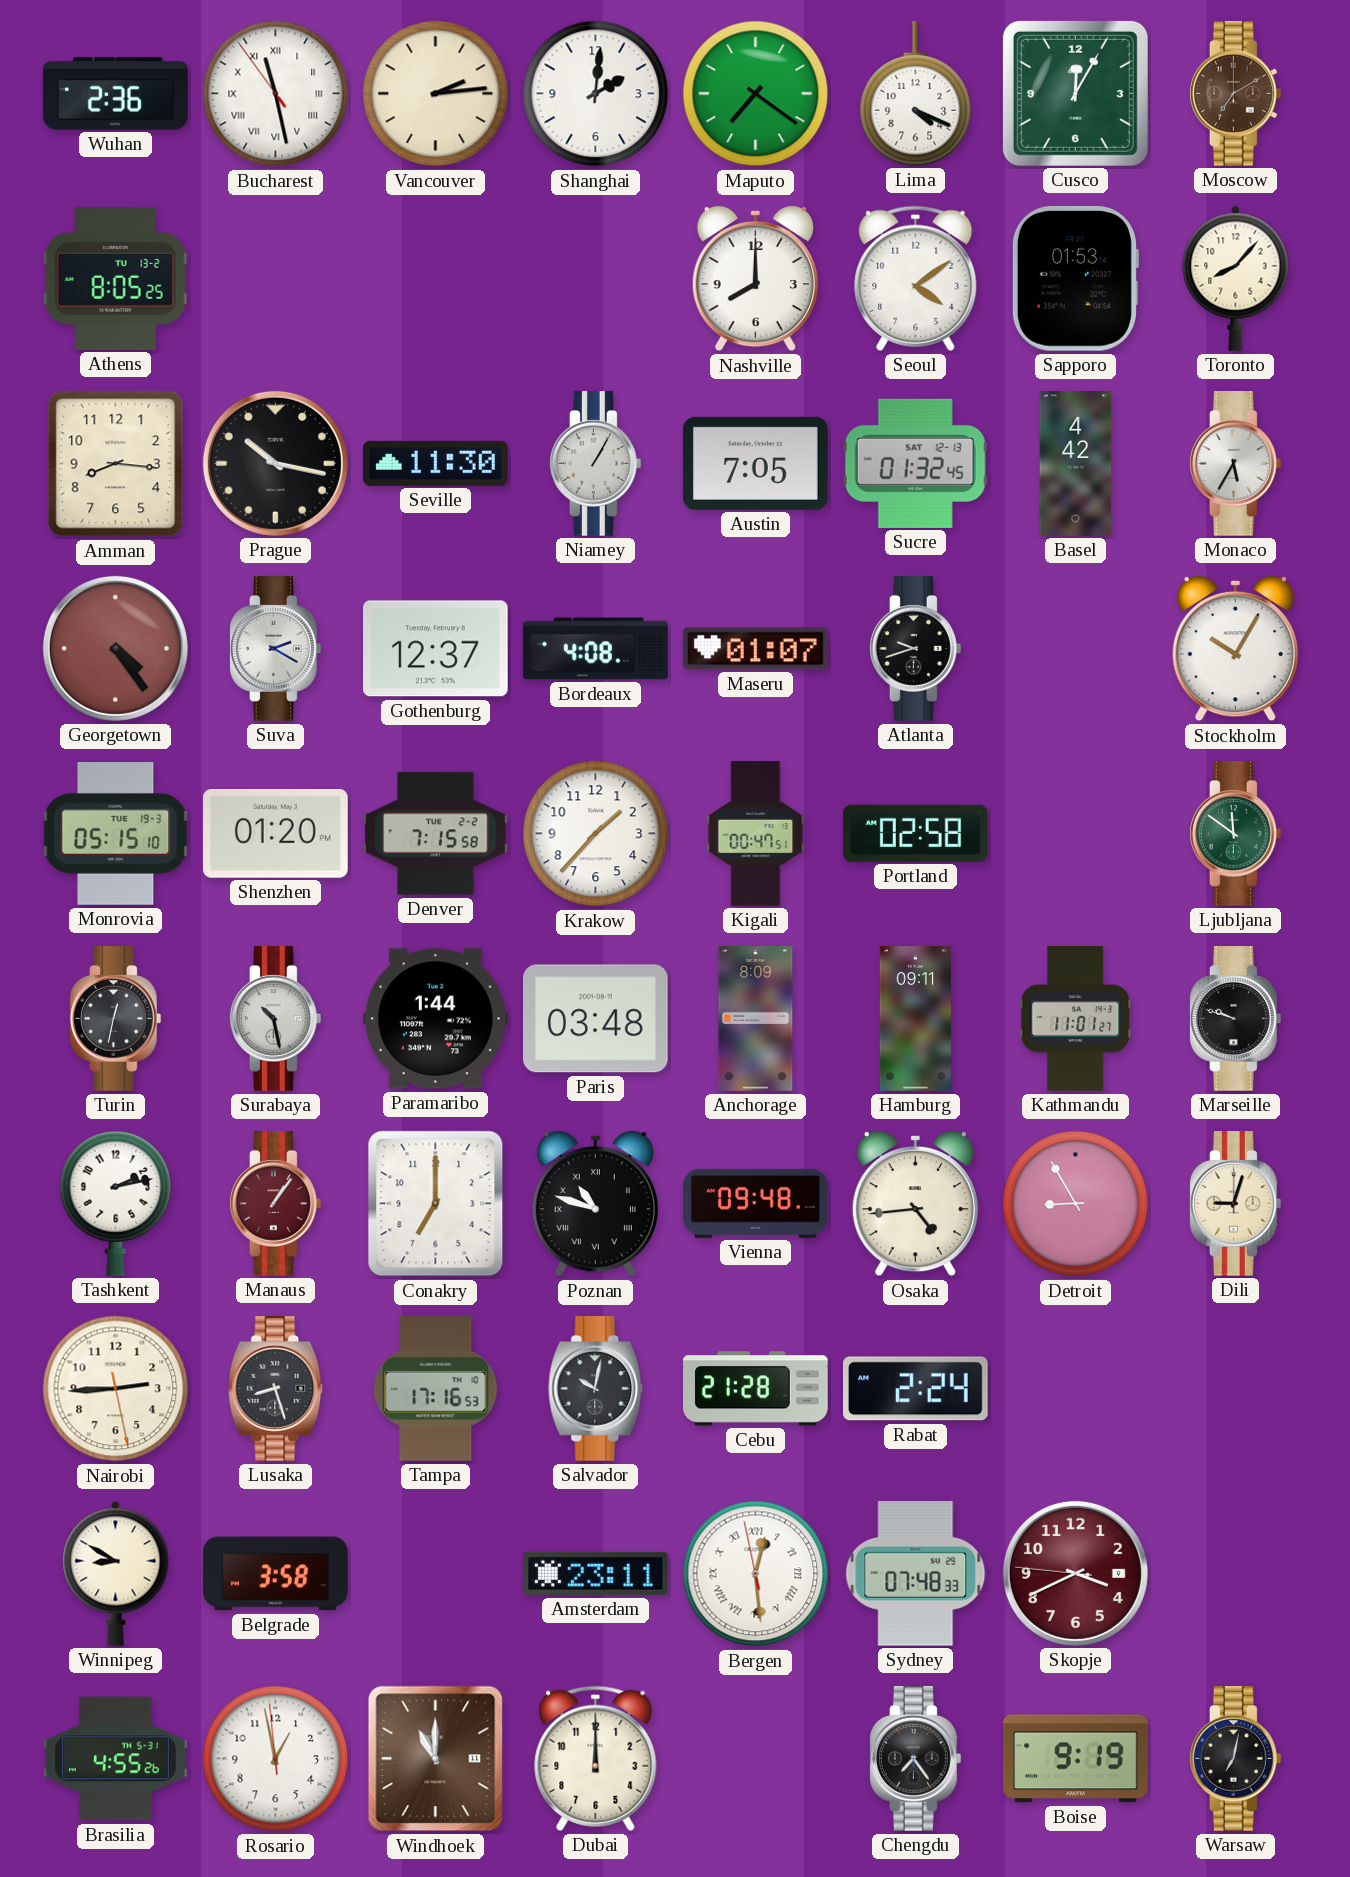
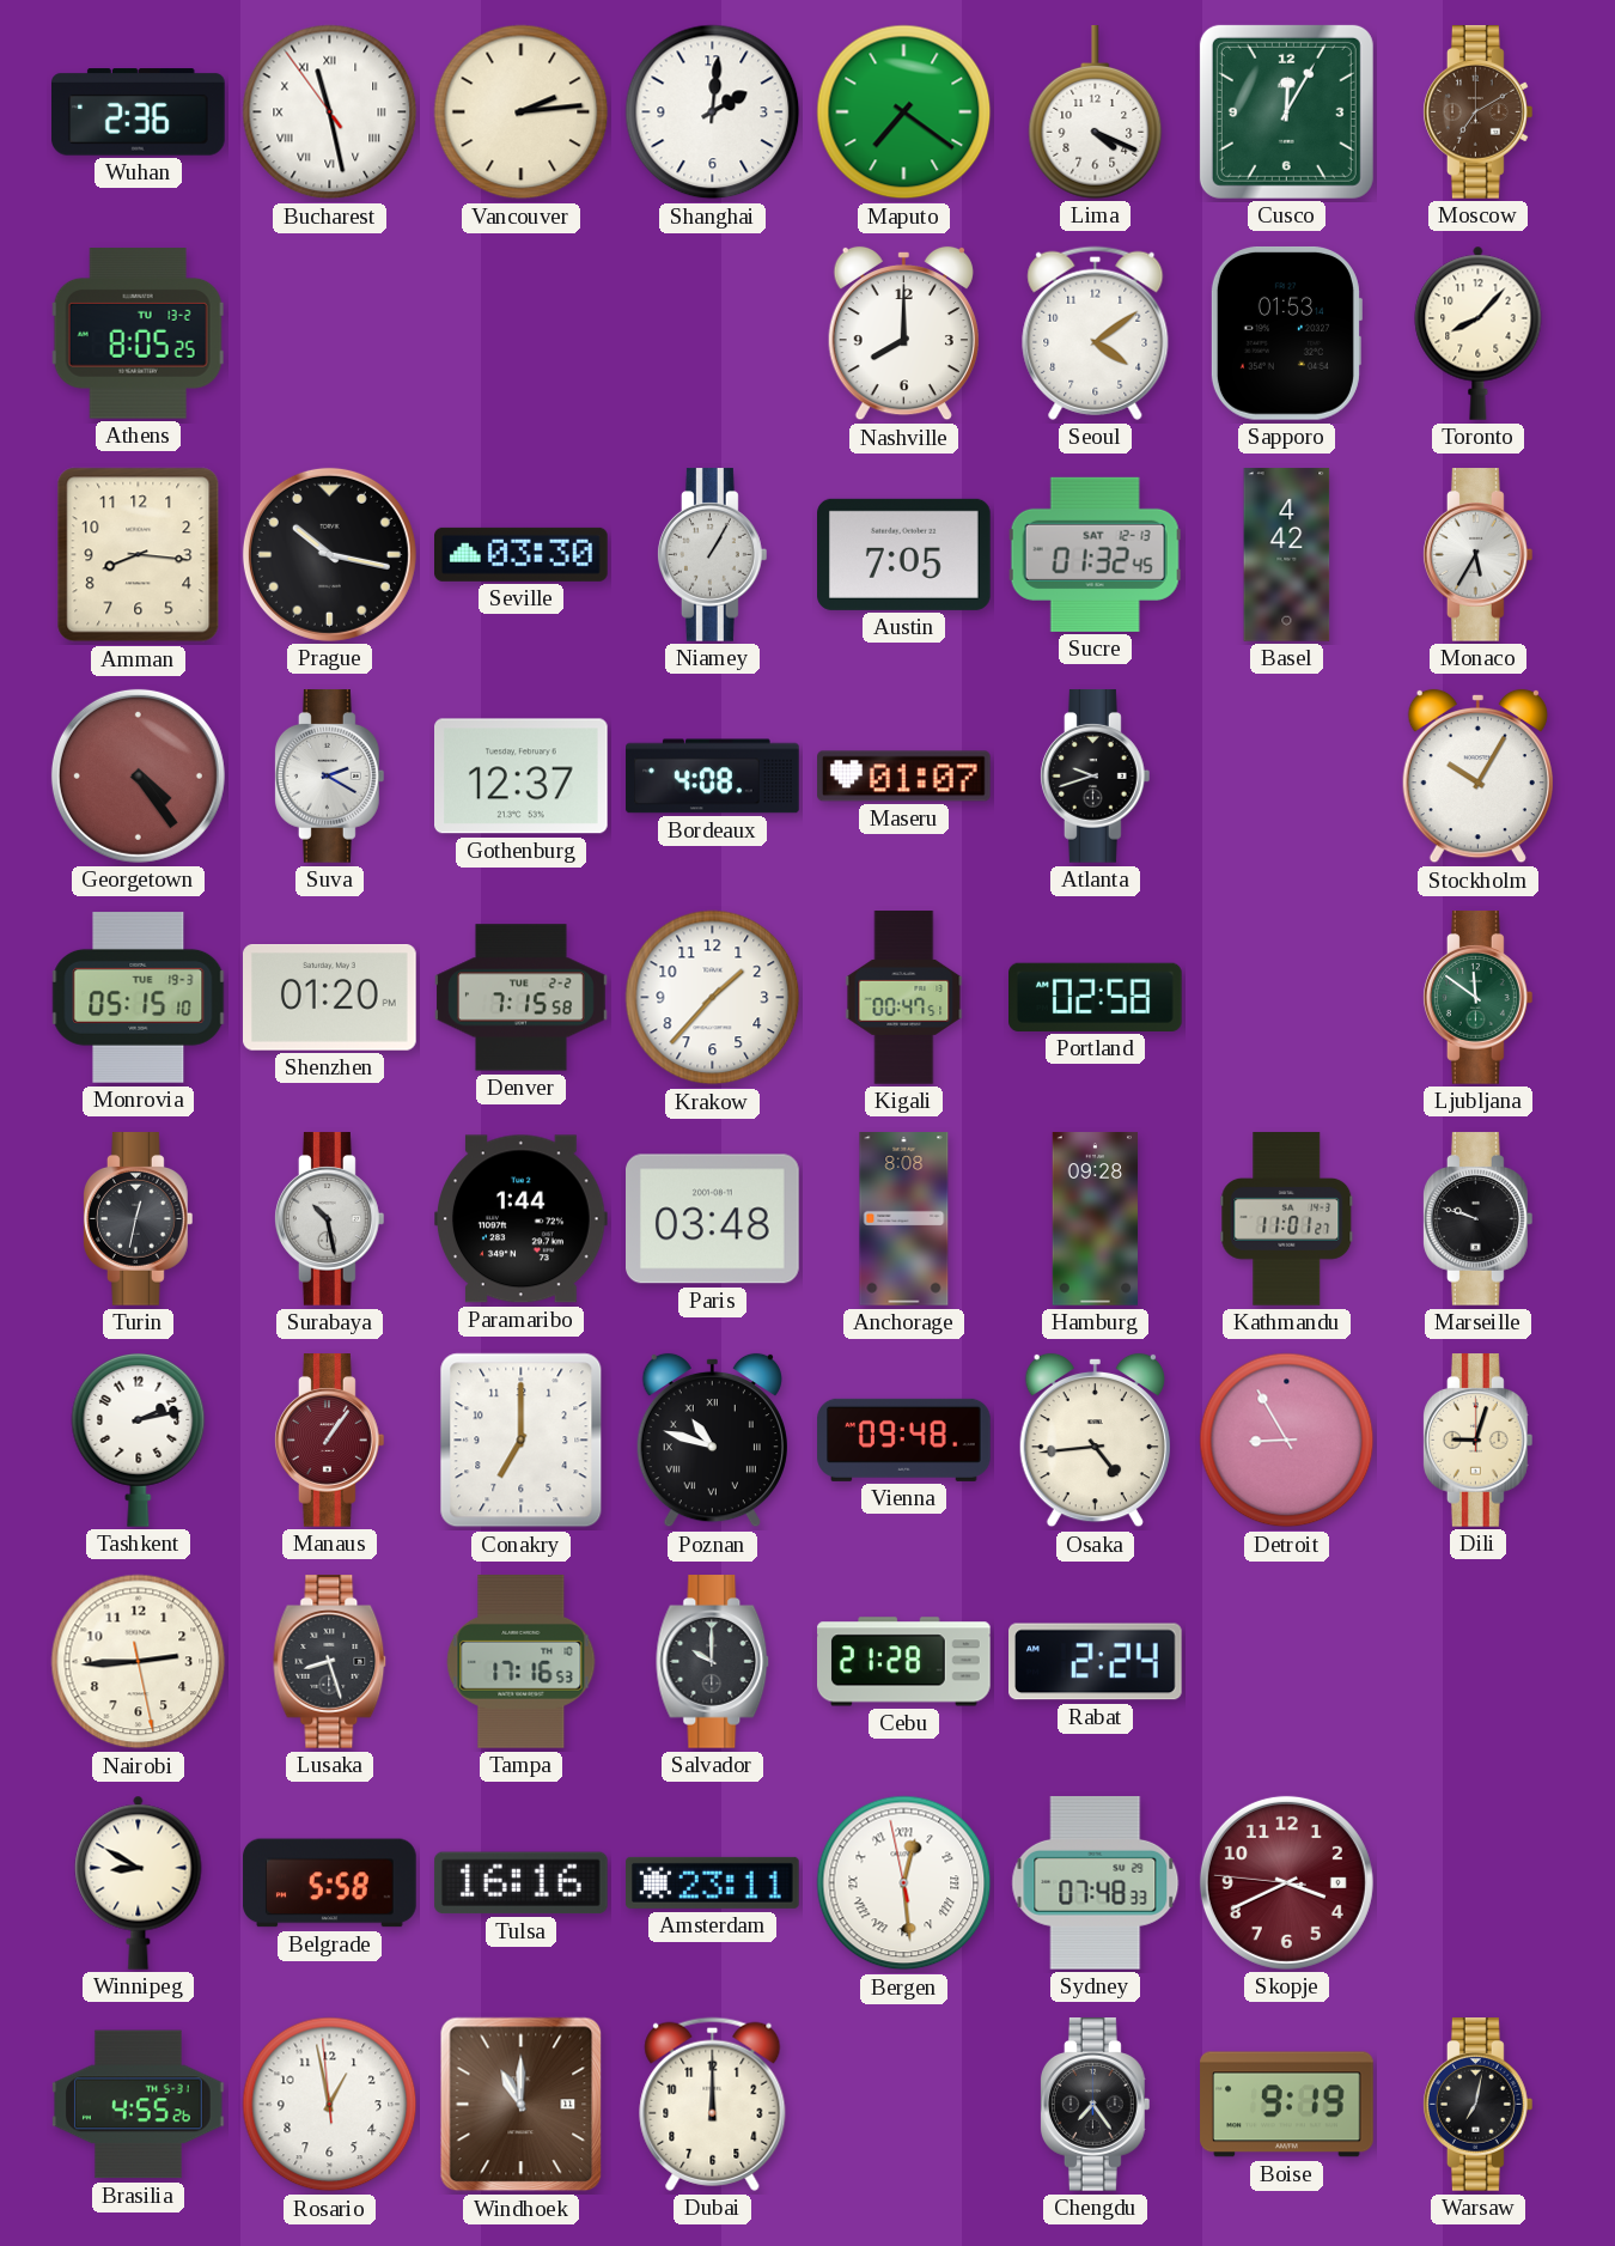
Seville: 11:30 -> 03:30 (522, 554)
Anchorage: 8:09 -> 8:08 (904, 1219)
Hamburg: 09:11 -> 09:28 (1096, 1219)
Salvador: 10:02 -> 10:00 (713, 1662)
Belgrade: 3:58 -> 5:58 (330, 1883)
Tulsa: none -> 16:16 (522, 1883)
